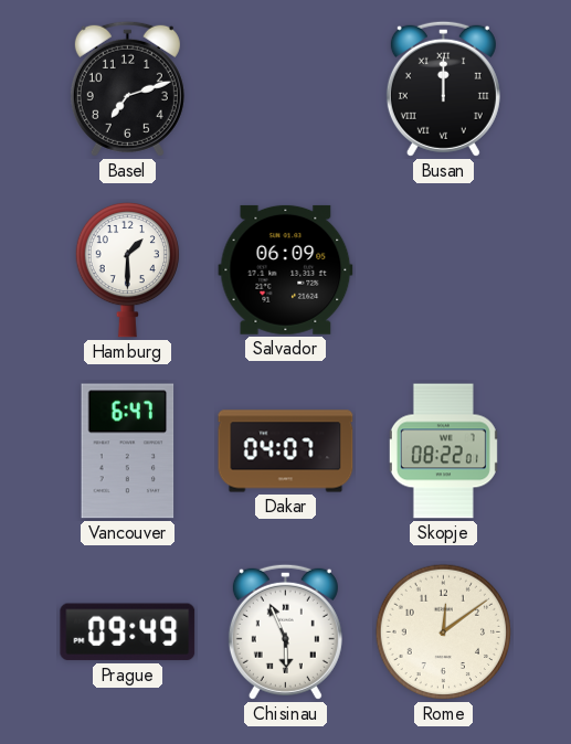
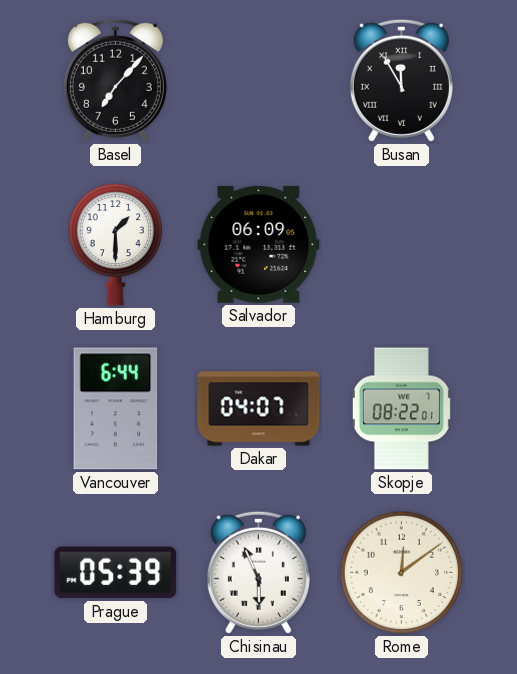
Basel: 7:12 -> 7:07 (115, 80)
Busan: 12:00 -> 11:55 (401, 80)
Vancouver: 6:47 -> 6:44 (116, 409)
Prague: 09:49 -> 05:39 (116, 573)
